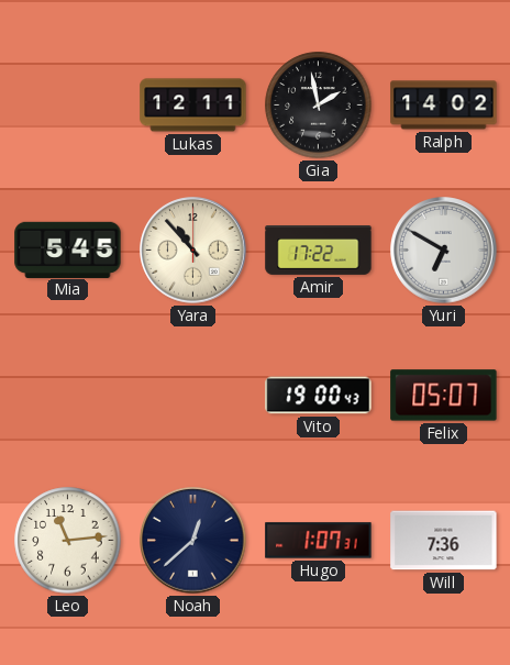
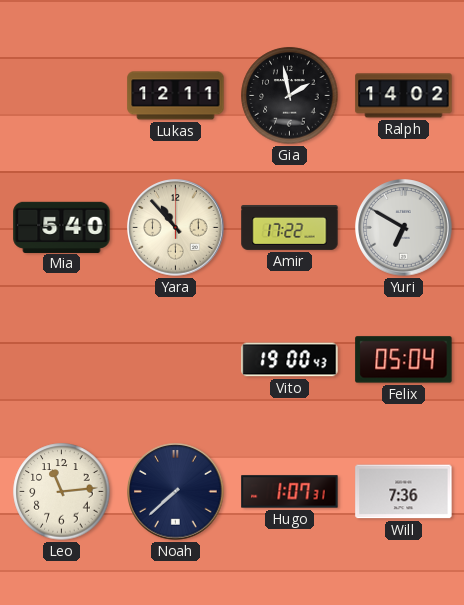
Mia: 5:45 -> 5:40 (62, 227)
Felix: 05:07 -> 05:04 (404, 360)
Noah: 12:38 -> 7:38 (176, 492)
